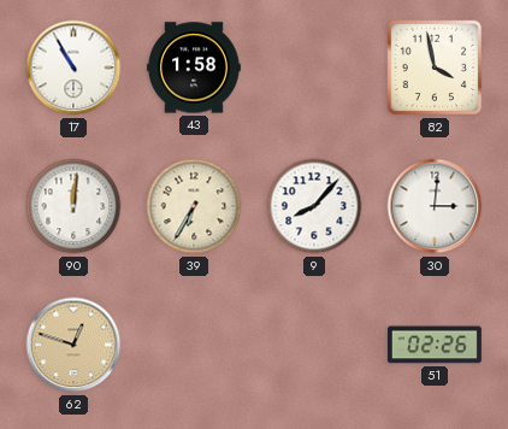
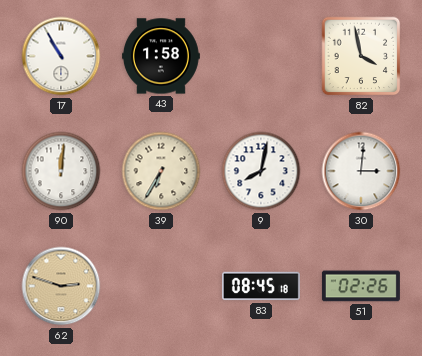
9: 8:07 -> 8:02 (261, 171)
62: 12:48 -> 2:48 (61, 286)
83: none -> 08:45 (261, 286)
